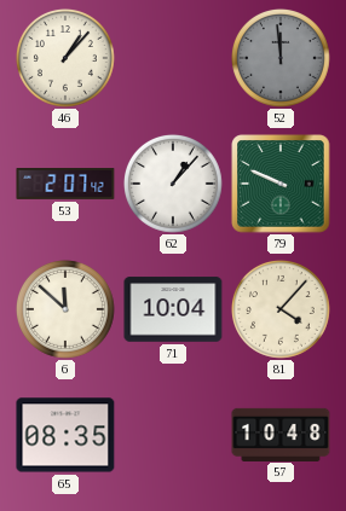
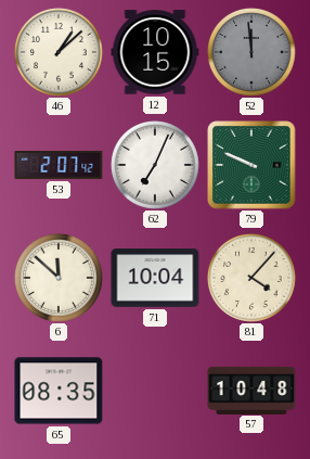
46: 1:07 -> 1:08 (59, 52)
12: none -> 10:15 (155, 52)
62: 1:07 -> 7:04 (155, 165)
